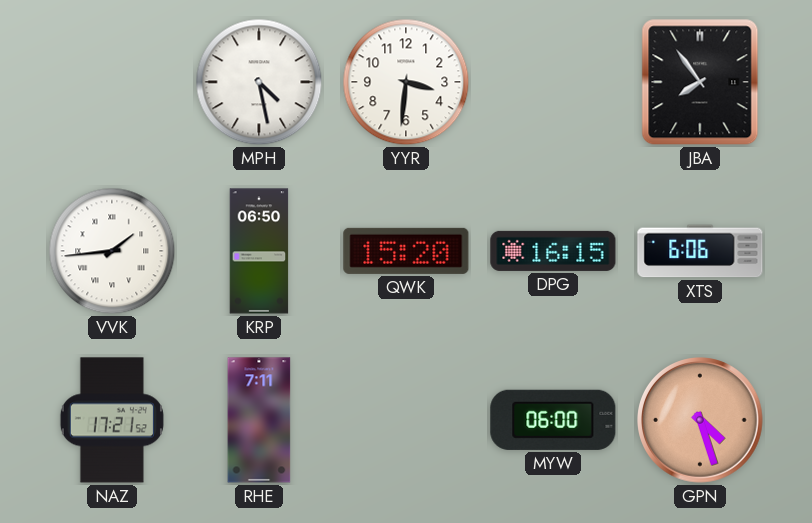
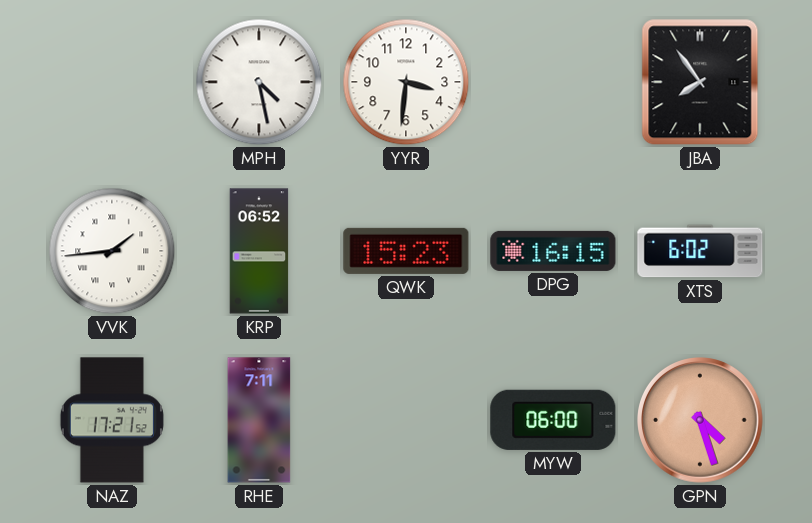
KRP: 06:50 -> 06:52 (259, 251)
QWK: 15:20 -> 15:23 (406, 251)
XTS: 6:06 -> 6:02 (700, 251)
